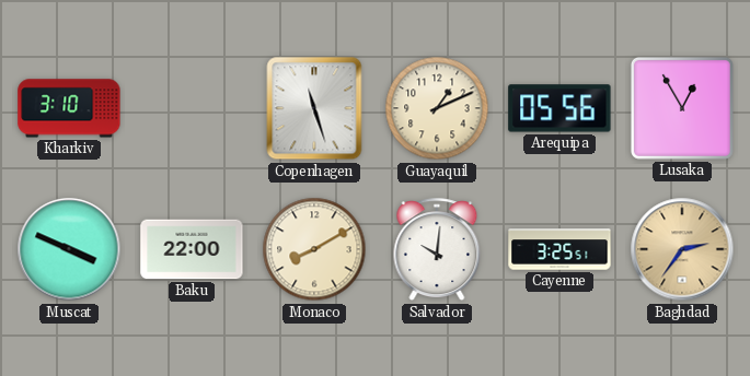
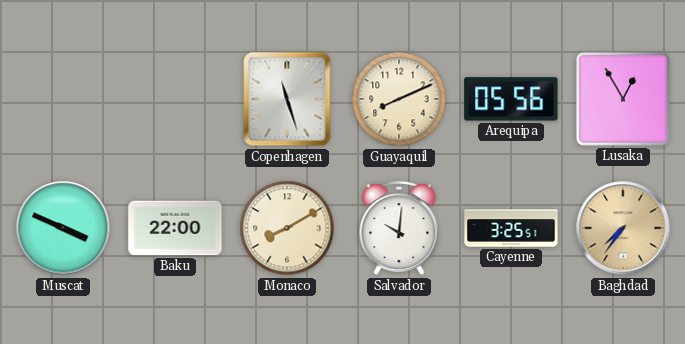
Kharkiv: 3:10 -> none (69, 108)
Guayaquil: 1:11 -> 8:11 (399, 99)
Baghdad: 2:36 -> 7:36 (623, 228)
